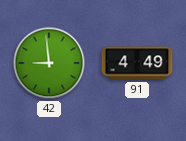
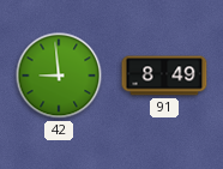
91: 4:49 -> 8:49 (164, 76)
